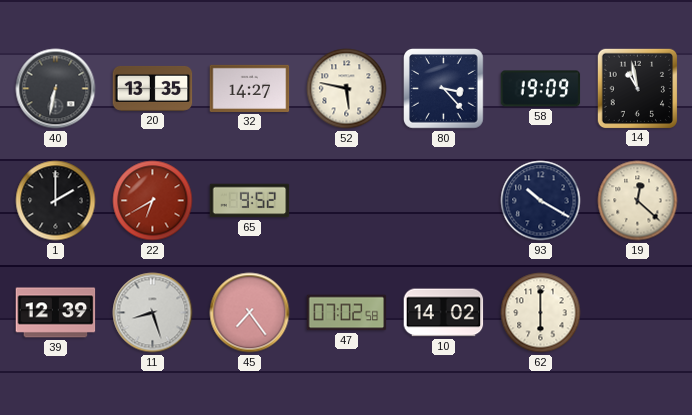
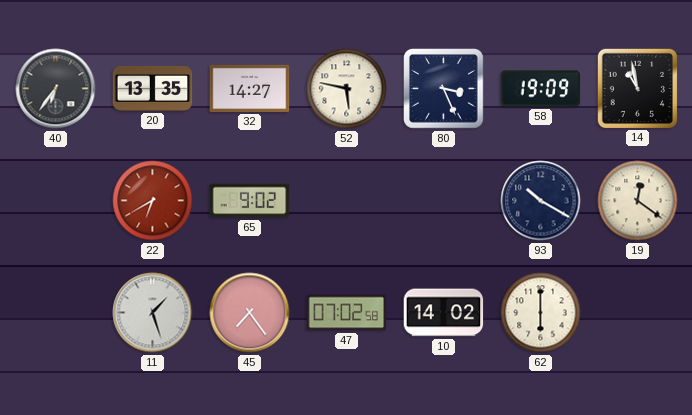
40: 6:32 -> 6:36 (56, 89)
80: 3:23 -> 3:26 (444, 89)
1: 2:00 -> none (56, 201)
65: 9:52 -> 9:02 (250, 201)
19: 12:22 -> 12:21 (638, 201)
39: 12:39 -> none (56, 313)
11: 8:27 -> 1:27 (153, 313)
